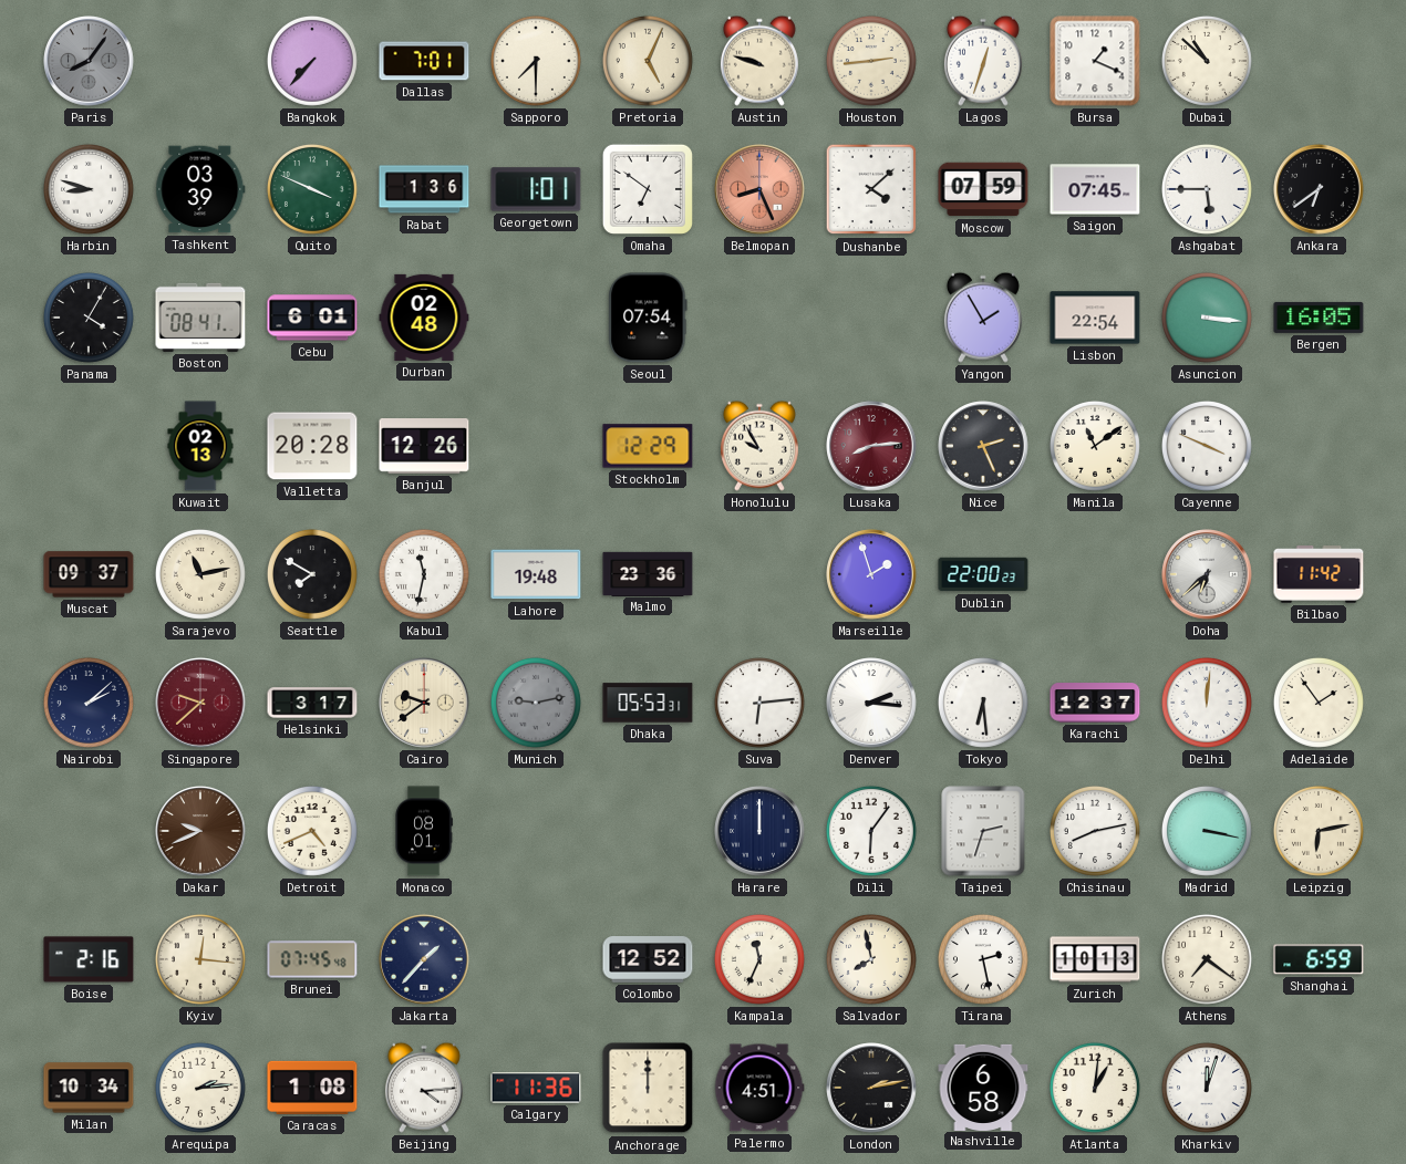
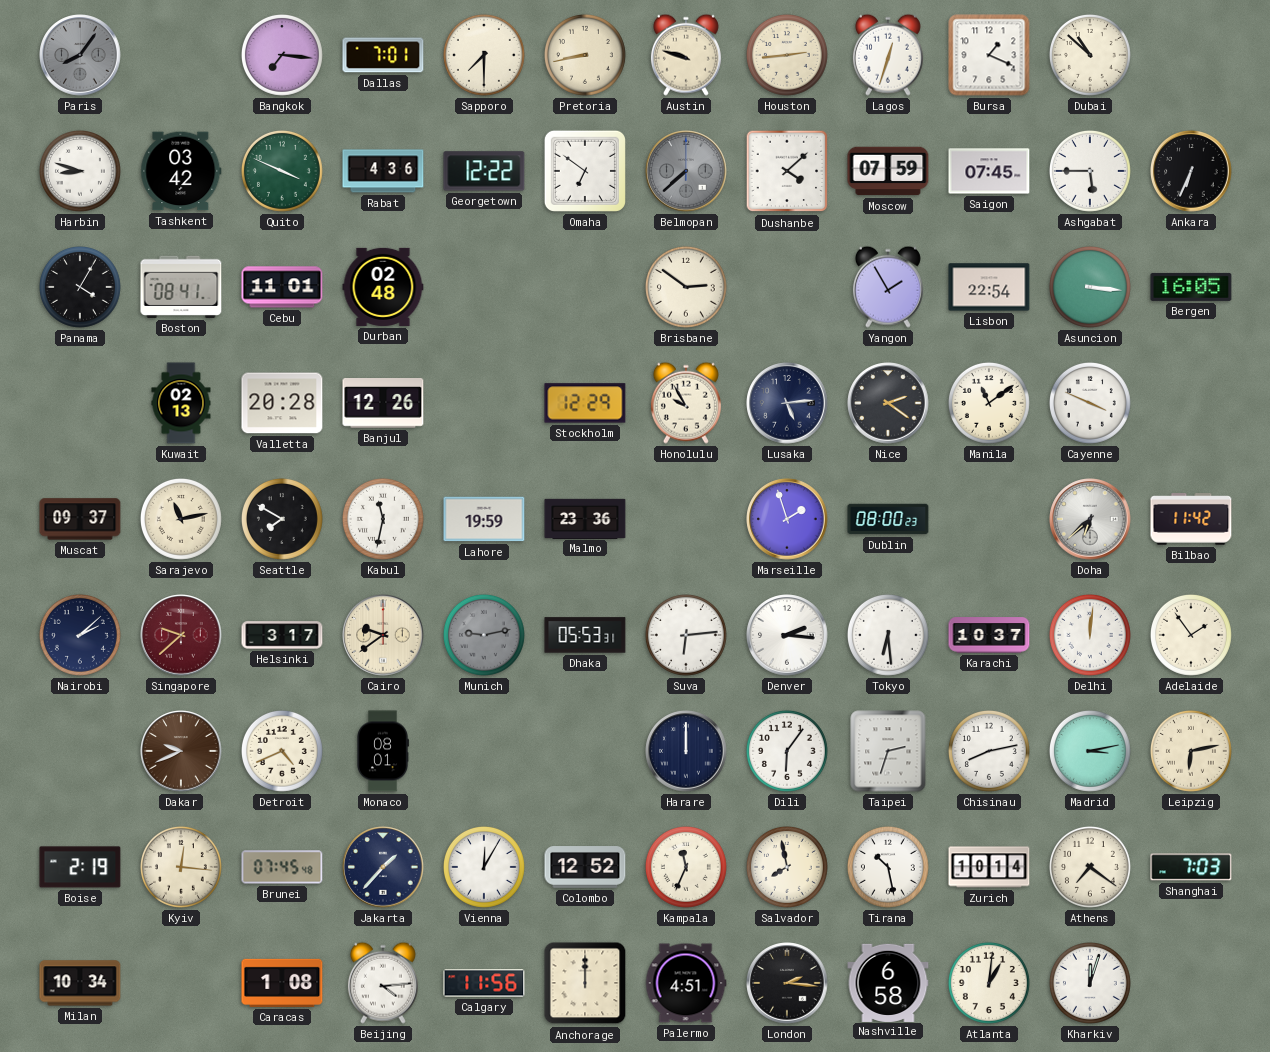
Bangkok: 7:37 -> 7:16 (282, 55)
Pretoria: 5:04 -> 8:43 (585, 55)
Tashkent: 03:39 -> 03:42 (181, 171)
Rabat: 1:36 -> 4:36 (383, 171)
Georgetown: 1:01 -> 12:22 (484, 171)
Belmopan: 8:26 -> 7:38 (686, 171)
Belmopan dial: salmon -> grey (686, 171)
Ankara: 6:39 -> 6:34 (1191, 171)
Cebu: 6:01 -> 11:01 (282, 287)
Seoul: 07:54 -> none (648, 318)
Brisbane: none -> 2:51 (686, 287)
Lusaka: 8:14 -> 5:14 (787, 403)
Lusaka dial: burgundy -> navy (787, 403)
Nice: 2:26 -> 2:21 (888, 403)
Lahore: 19:48 -> 19:59 (484, 519)
Dublin: 22:00 -> 08:00 (888, 519)
Karachi: 12:37 -> 10:37 (989, 635)
Madrid: 3:17 -> 3:13 (1090, 751)
Boise: 2:16 -> 2:19 (80, 867)
Vienna: none -> 12:05 (484, 867)
Tirana: 2:28 -> 10:28 (888, 867)
Zurich: 10:13 -> 10:14 (989, 867)
Shanghai: 6:59 -> 7:03 (1191, 867)
Arequipa: 2:14 -> none (200, 1088)
Calgary: 11:36 -> 11:56 (484, 983)
London: 2:13 -> 2:16 (787, 983)
